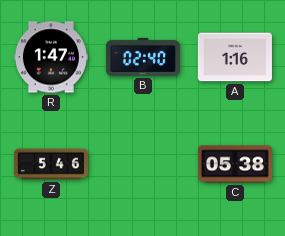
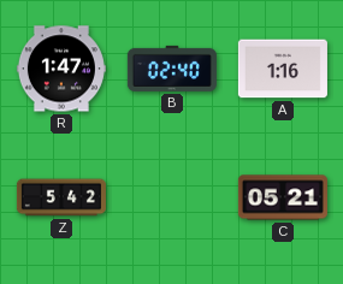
Z: 5:46 -> 5:42 (61, 197)
C: 05:38 -> 05:21 (283, 197)
